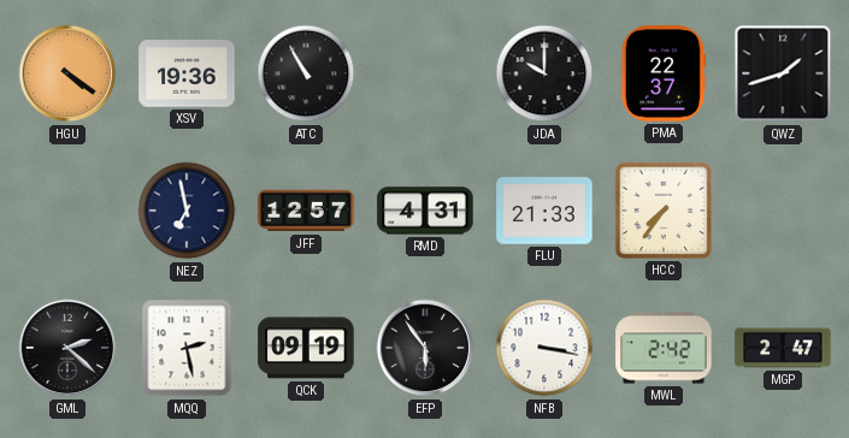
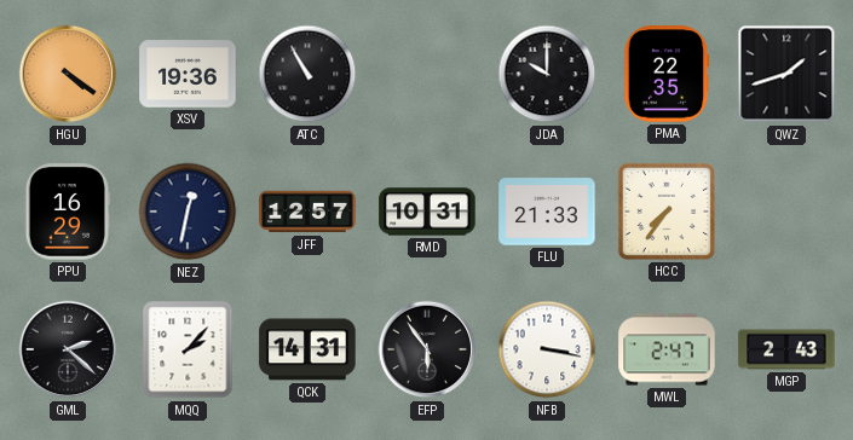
PMA: 22:37 -> 22:35 (667, 74)
PPU: none -> 16:29 (68, 212)
NEZ: 6:58 -> 12:32 (188, 212)
RMD: 4:31 -> 10:31 (427, 212)
MQQ: 2:28 -> 2:07 (188, 349)
QCK: 09:19 -> 14:31 (307, 349)
MWL: 2:42 -> 2:47 (667, 349)
MGP: 2:47 -> 2:43 (786, 349)
